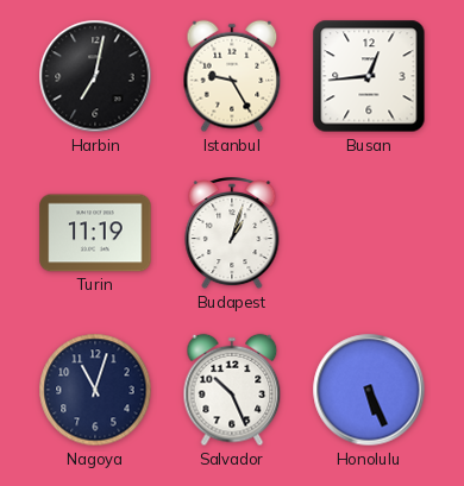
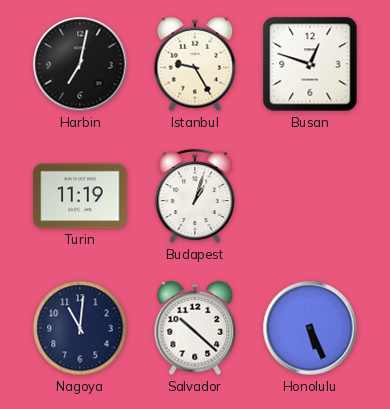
Busan: 12:44 -> 12:48 (310, 64)
Nagoya: 11:03 -> 11:01 (80, 328)
Salvador: 10:26 -> 10:22 (195, 328)
